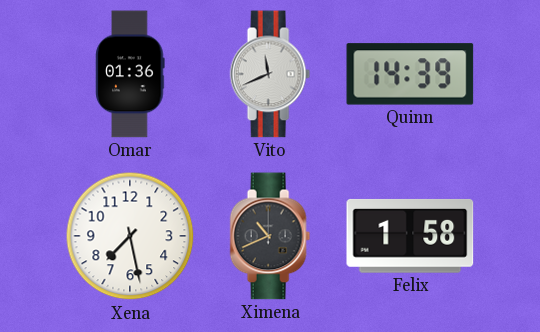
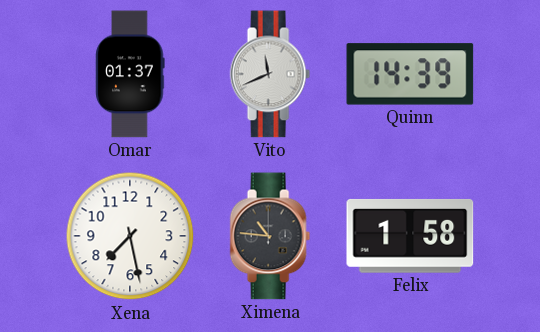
Omar: 01:36 -> 01:37 (130, 74)
Ximena: 10:41 -> 10:46 (270, 236)
